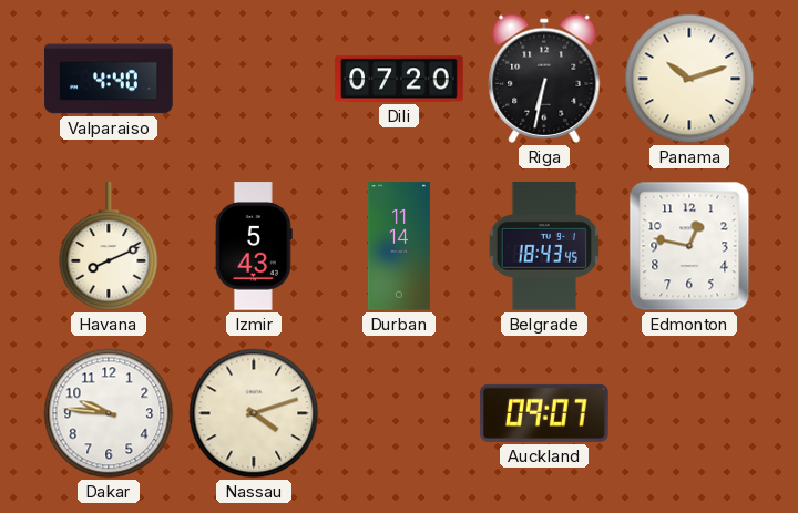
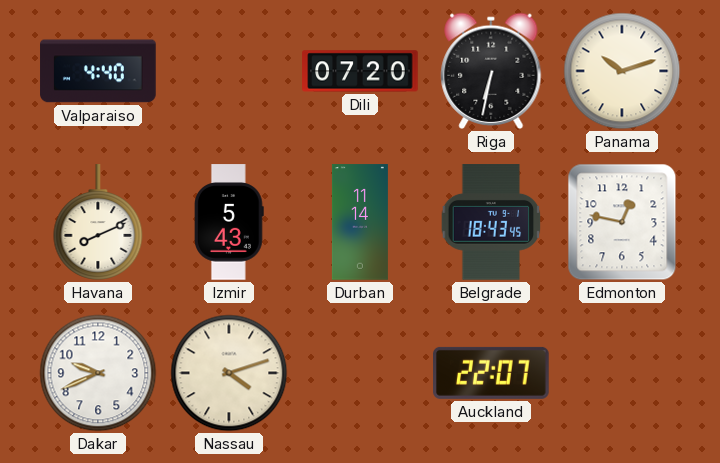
Dakar: 9:46 -> 9:41 (98, 373)
Auckland: 09:07 -> 22:07 (491, 373)
